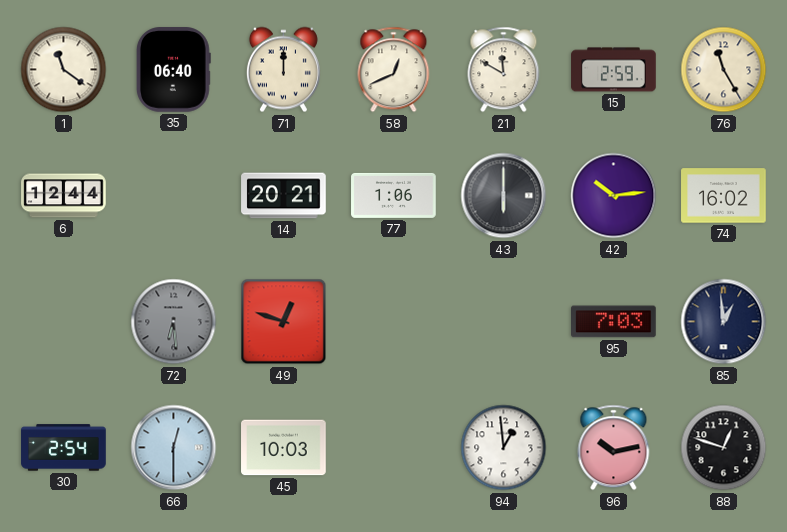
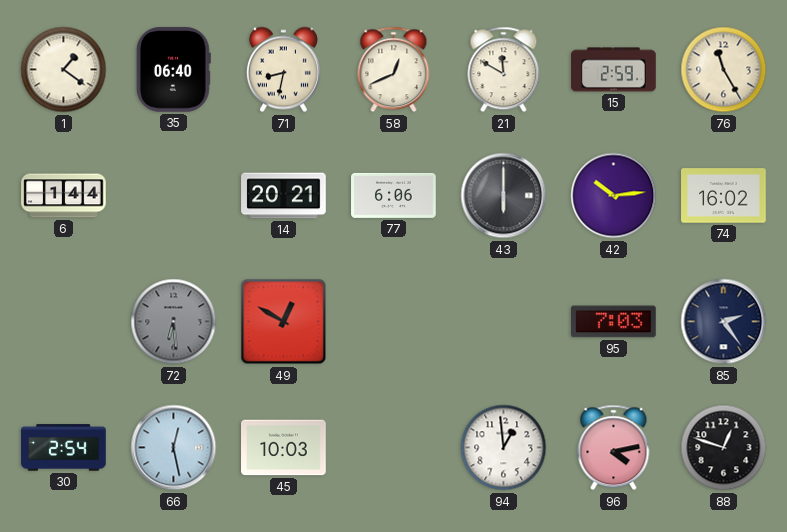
1: 11:21 -> 1:21 (64, 70)
71: 12:00 -> 8:32 (283, 70)
6: 12:44 -> 1:44 (64, 196)
77: 1:06 -> 6:06 (394, 195)
49: 12:48 -> 12:50 (284, 322)
85: 12:59 -> 2:24 (724, 322)
66: 12:30 -> 12:28 (174, 448)
96: 10:13 -> 4:13 (614, 448)
